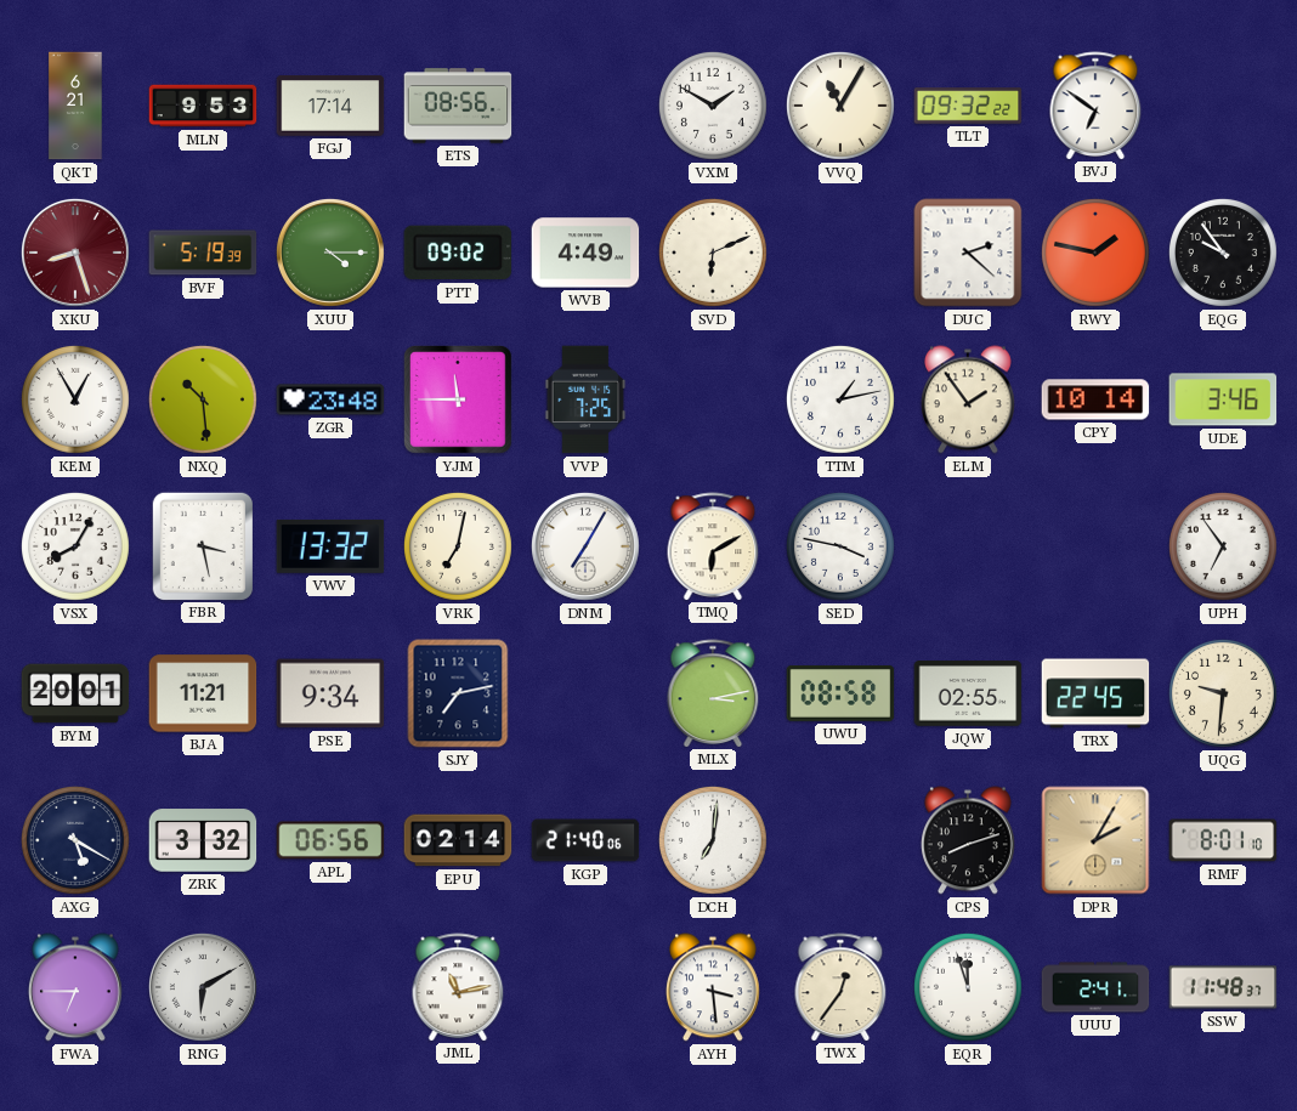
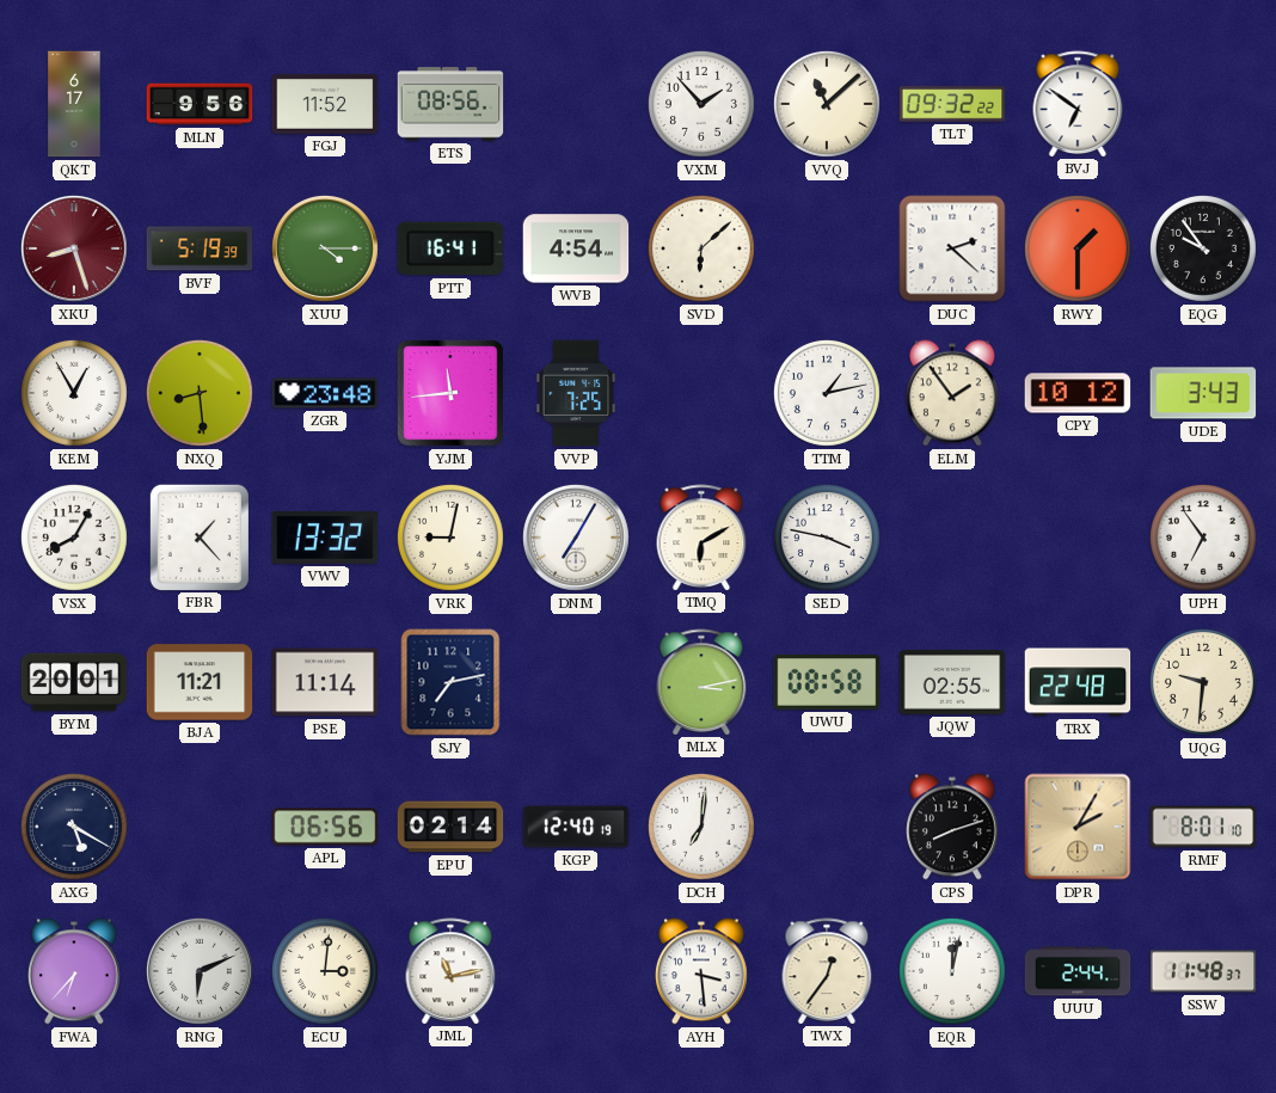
QKT: 6:21 -> 6:17 (74, 104)
MLN: 9:53 -> 9:56 (200, 104)
FGJ: 17:14 -> 11:52 (325, 105)
VXM: 1:50 -> 1:53 (701, 104)
VVQ: 11:05 -> 11:08 (827, 104)
PTT: 09:02 -> 16:41 (450, 248)
WVB: 4:49 -> 4:54 (576, 248)
SVD: 6:11 -> 6:08 (701, 248)
RWY: 1:47 -> 1:30 (1078, 248)
NXQ: 10:29 -> 8:29 (200, 393)
YJM: 11:45 -> 11:44 (452, 394)
CPY: 10:14 -> 10:12 (1078, 393)
UDE: 3:46 -> 3:43 (1203, 393)
FBR: 3:28 -> 1:23 (198, 536)
VRK: 7:02 -> 9:02 (450, 538)
PSE: 9:34 -> 11:14 (325, 682)
TRX: 22:45 -> 22:48 (1078, 682)
ZRK: 3:32 -> none (203, 840)
KGP: 21:40 -> 12:40 (576, 827)
FWA: 6:45 -> 6:37 (74, 971)
RNG: 6:10 -> 6:11 (200, 971)
ECU: none -> 3:01 (325, 971)
EQR: 11:57 -> 12:02 (952, 971)
UUU: 2:41 -> 2:44 (1078, 971)
